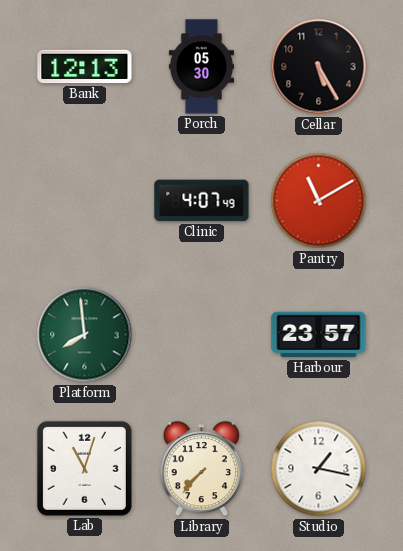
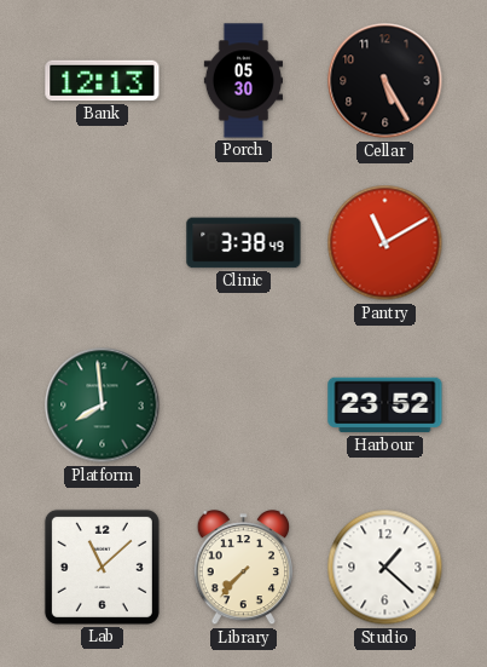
Clinic: 4:07 -> 3:38 (244, 243)
Harbour: 23:57 -> 23:52 (385, 406)
Lab: 11:03 -> 11:08 (102, 567)
Studio: 1:17 -> 1:22 (385, 568)
